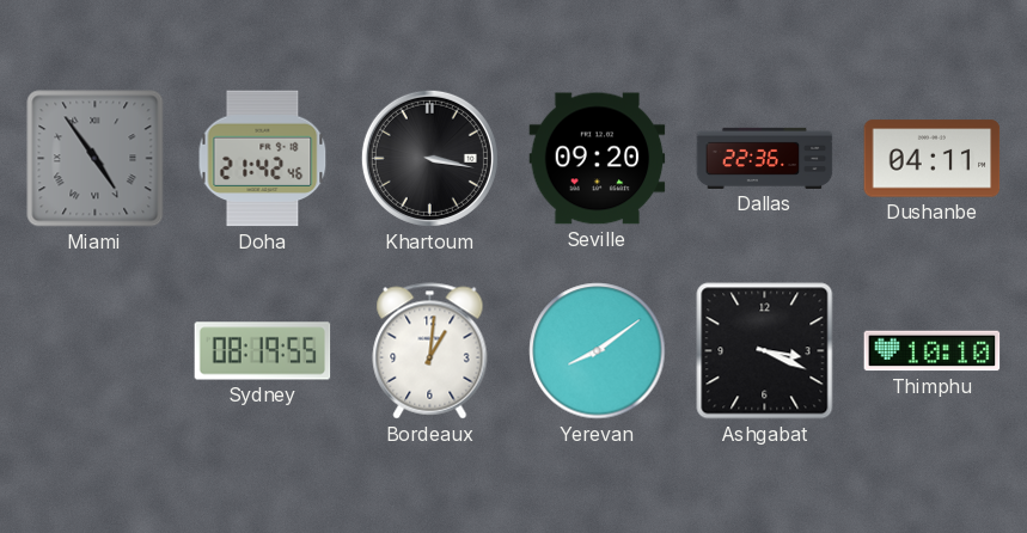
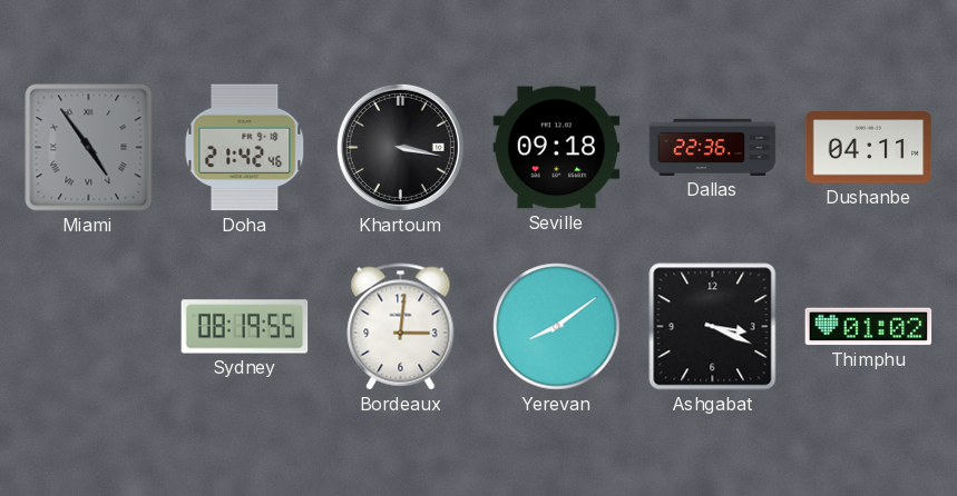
Seville: 09:20 -> 09:18 (557, 148)
Bordeaux: 1:01 -> 3:01 (401, 327)
Thimphu: 10:10 -> 01:02 (869, 327)
